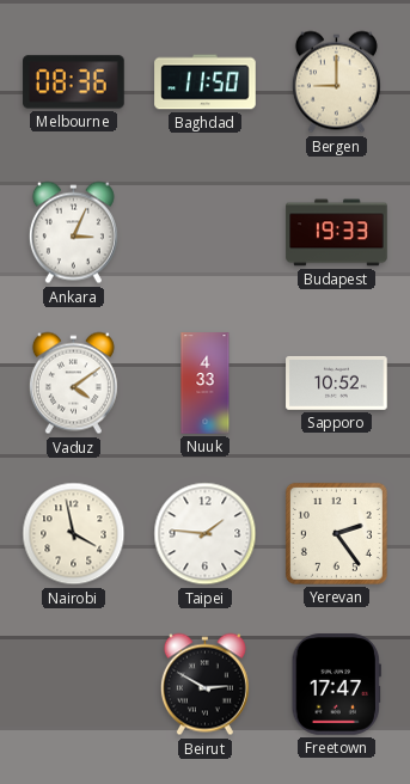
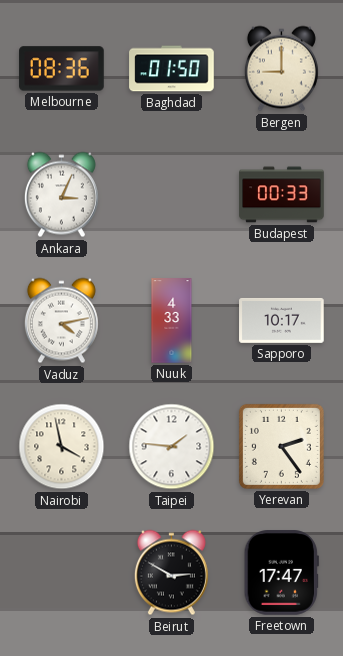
Baghdad: 11:50 -> 01:50 (172, 69)
Budapest: 19:33 -> 00:33 (282, 195)
Vaduz: 4:09 -> 4:13 (61, 321)
Sapporo: 10:52 -> 10:17 (282, 320)
